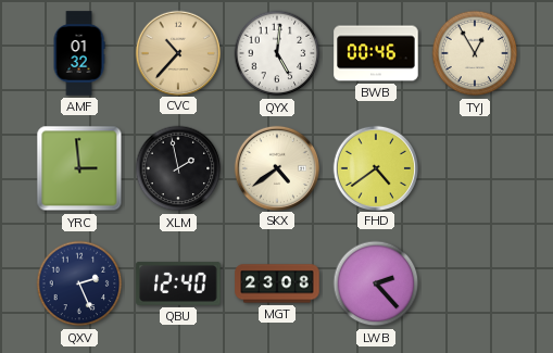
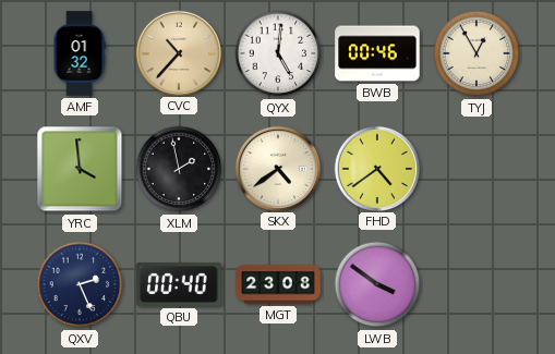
YRC: 2:59 -> 3:59 (80, 169)
QBU: 12:40 -> 00:40 (179, 284)
LWB: 2:23 -> 3:51 (377, 284)
